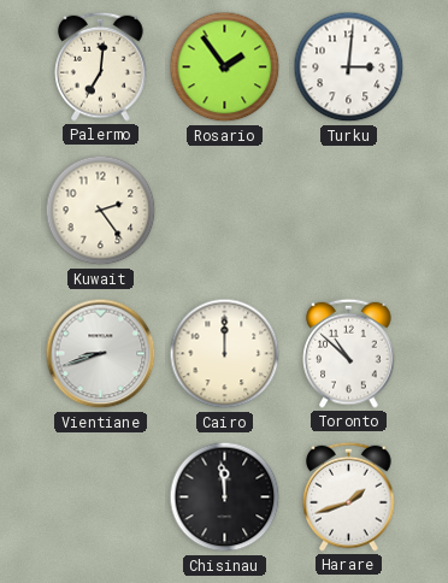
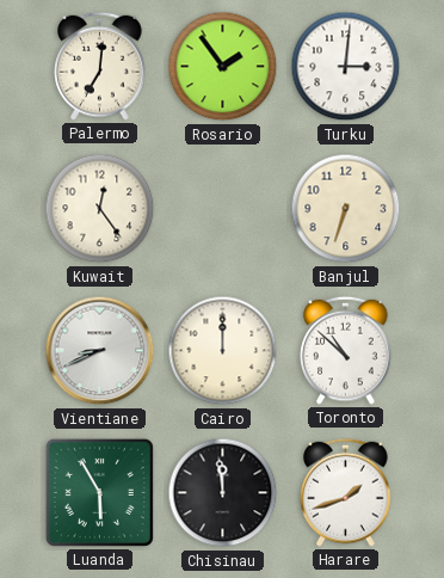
Kuwait: 2:24 -> 12:24 (100, 209)
Banjul: none -> 6:33 (346, 209)
Vientiane: 8:42 -> 8:41 (100, 351)
Luanda: none -> 5:55 (99, 492)
